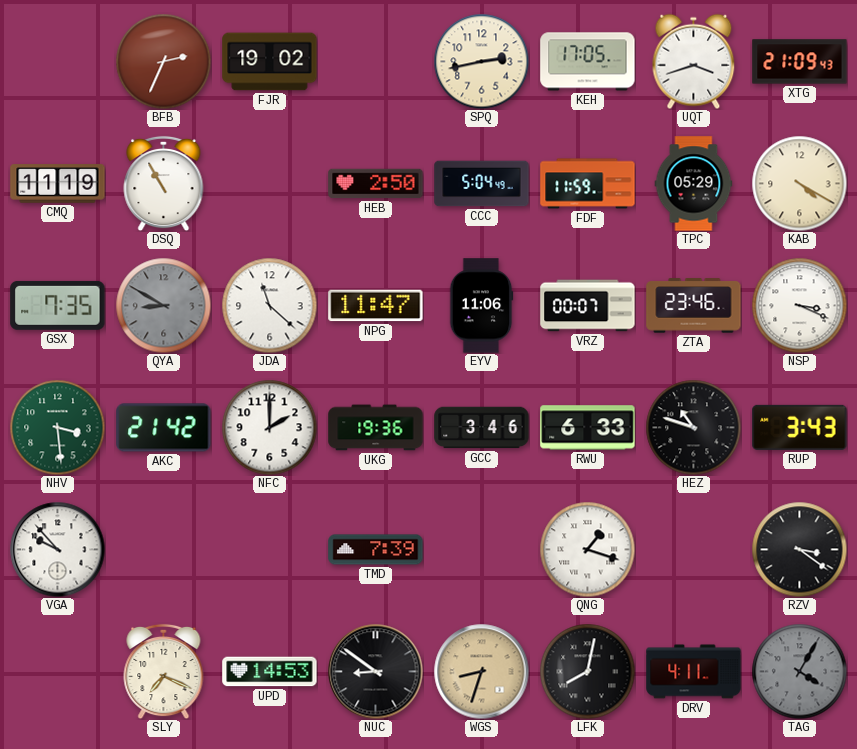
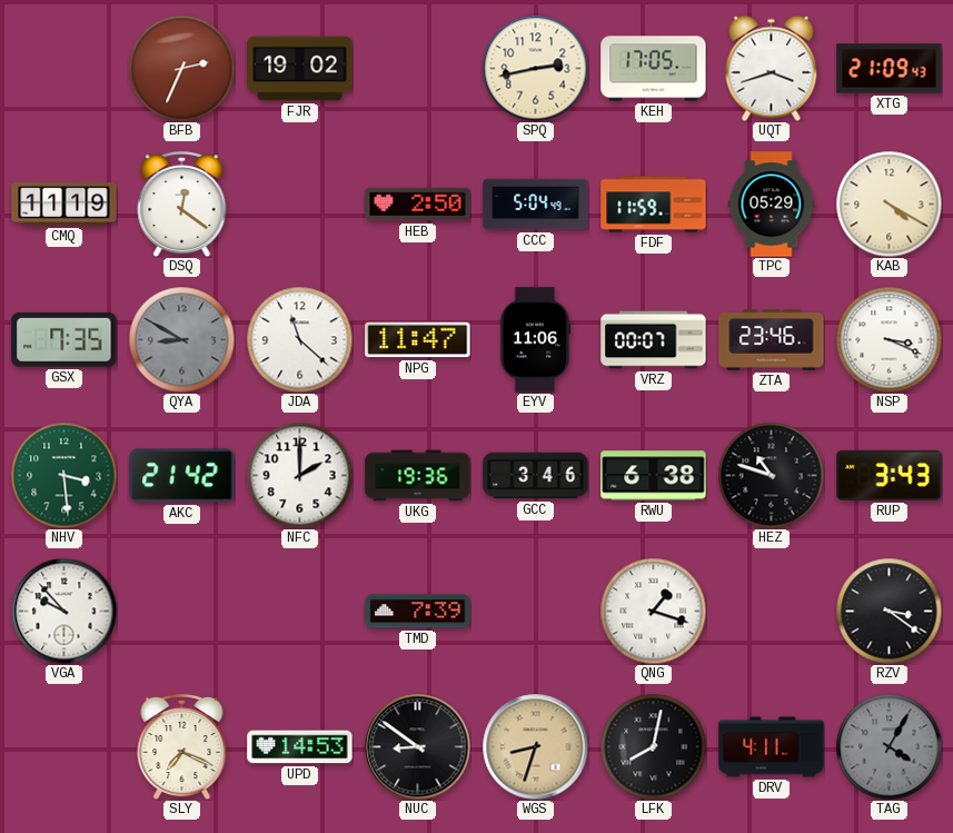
DSQ: 10:55 -> 12:21 (182, 204)
RWU: 6:33 -> 6:38 (654, 476)
